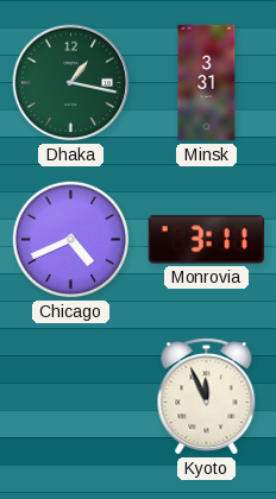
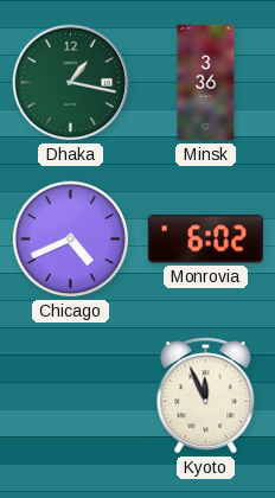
Minsk: 3:31 -> 3:36 (206, 83)
Monrovia: 3:11 -> 6:02 (205, 240)
